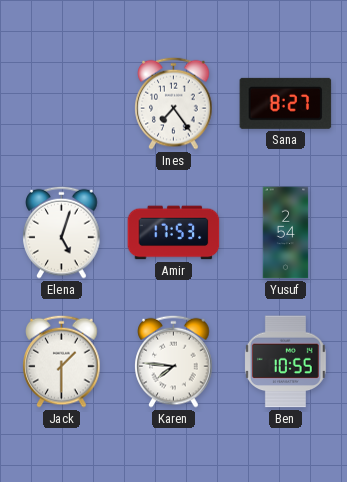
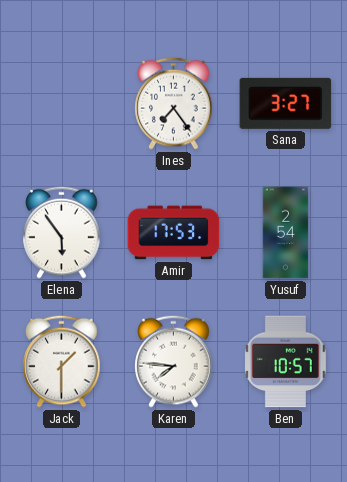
Sana: 8:27 -> 3:27 (286, 103)
Elena: 5:03 -> 5:54 (62, 232)
Ben: 10:55 -> 10:57 (285, 362)
